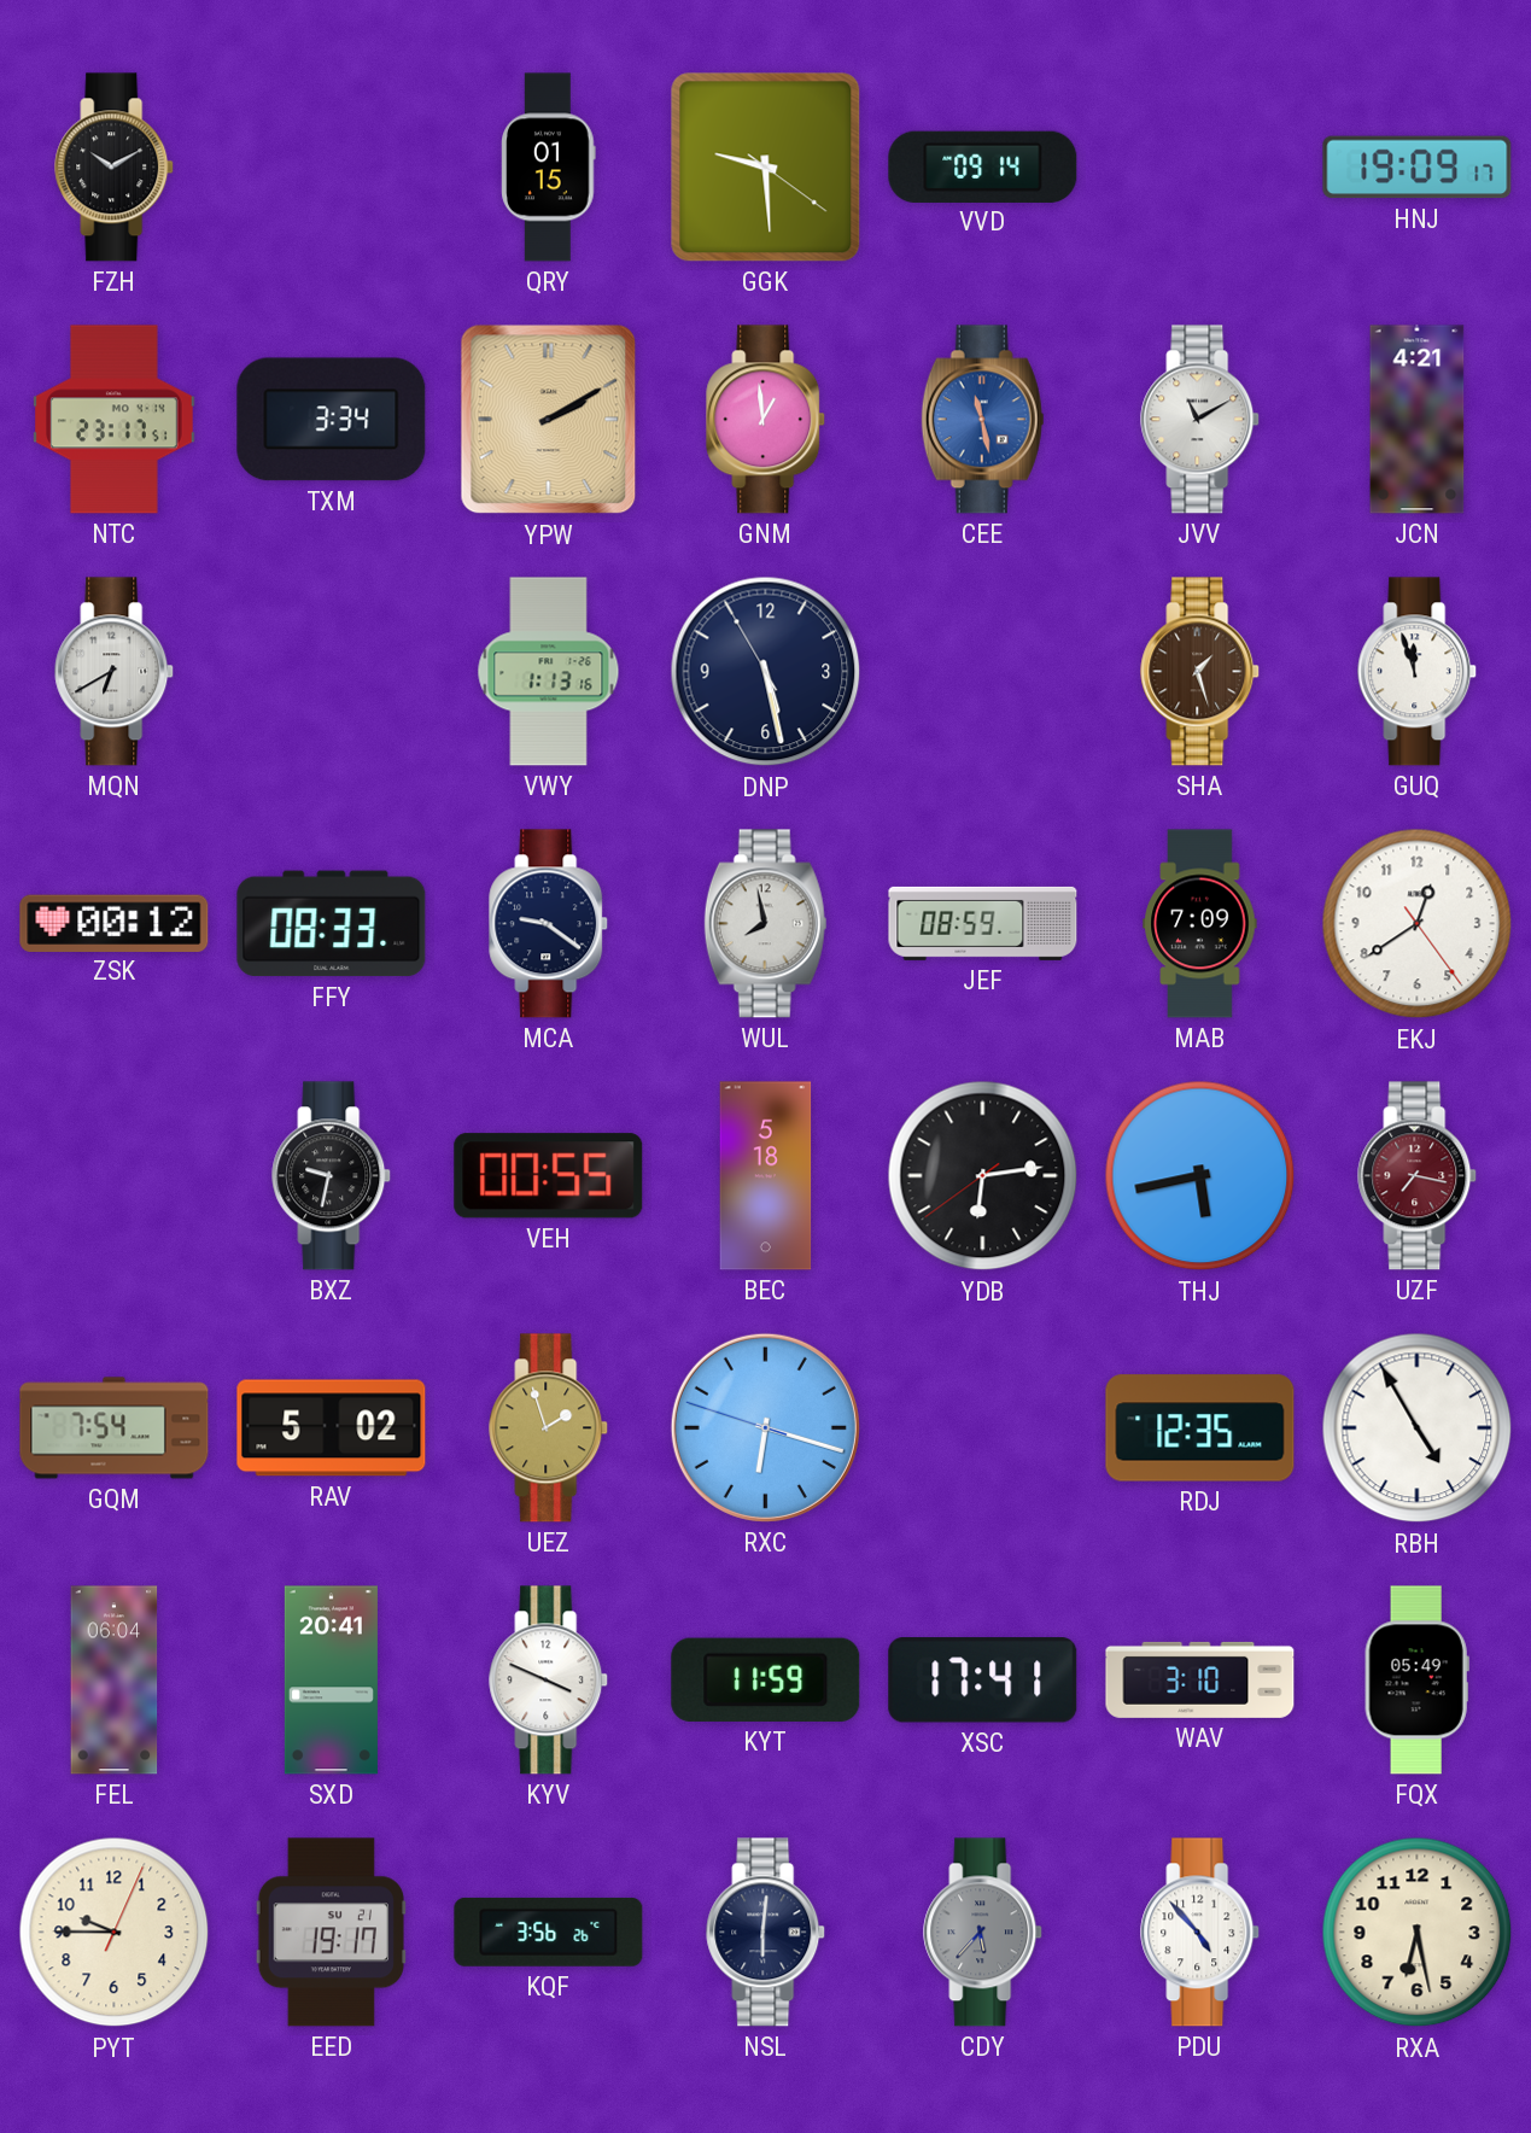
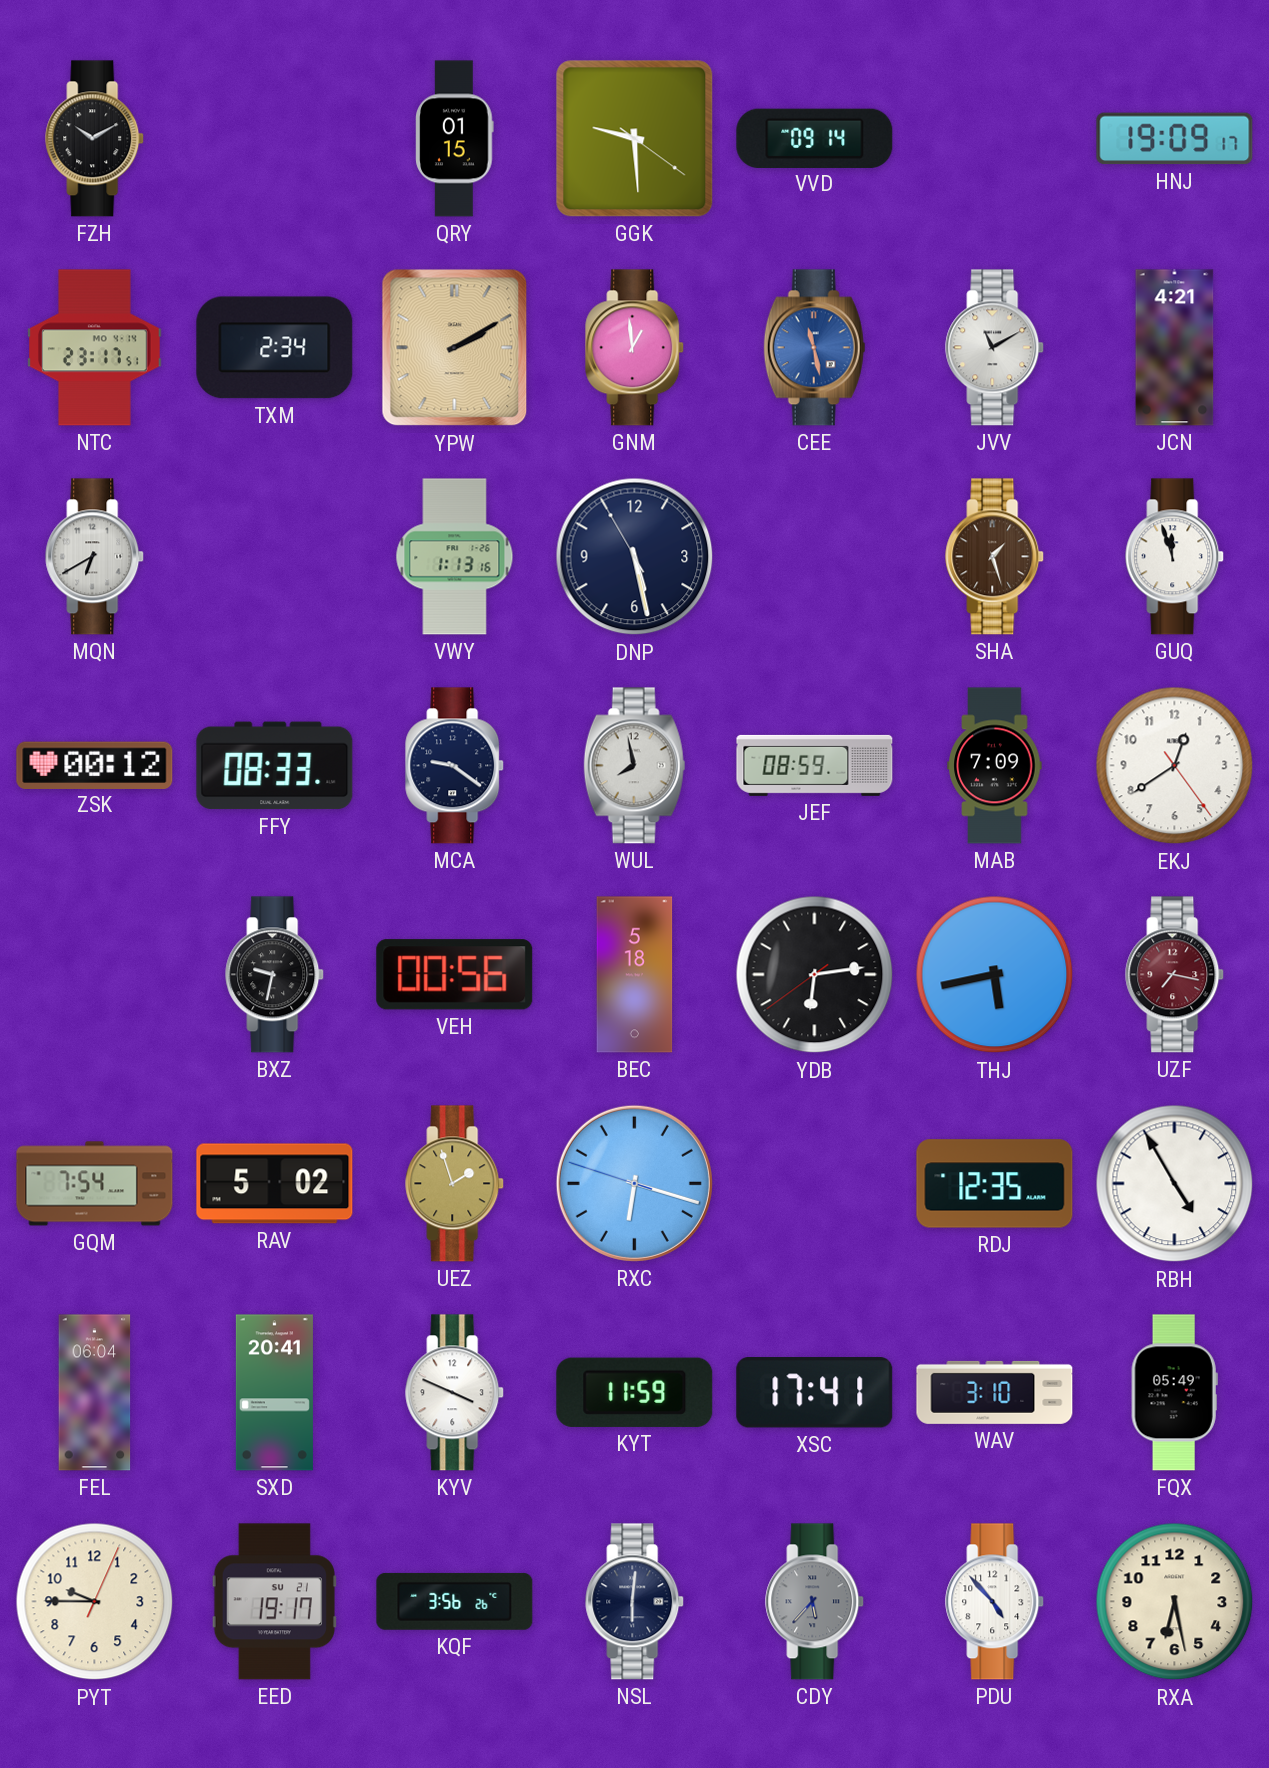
TXM: 3:34 -> 2:34 (275, 348)
VEH: 00:55 -> 00:56 (455, 975)
